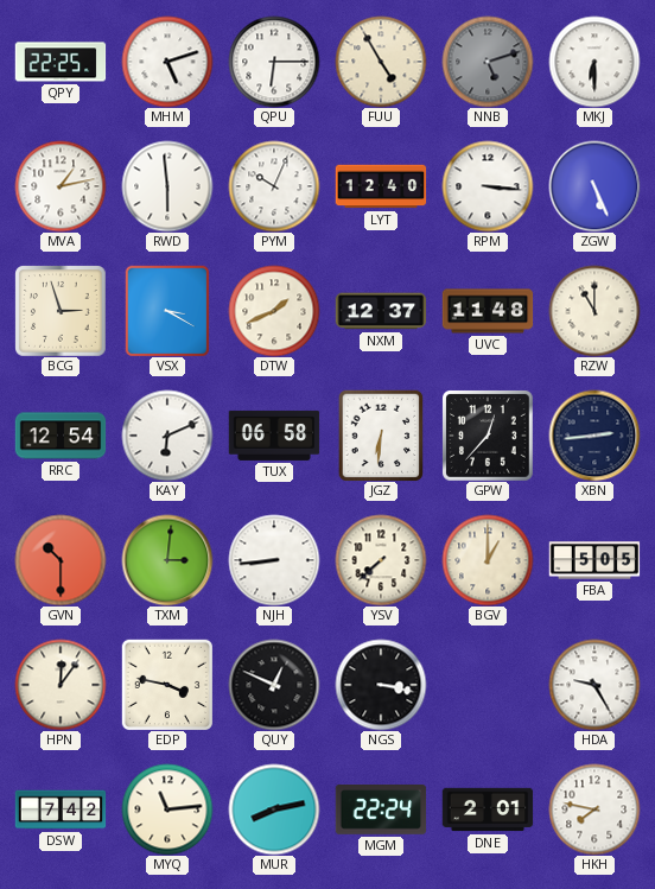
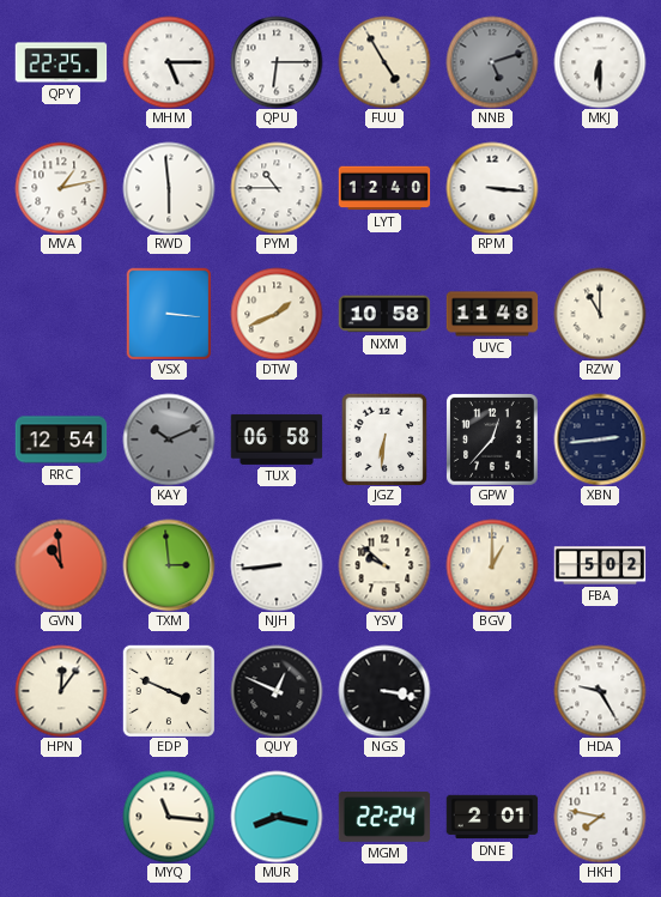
MHM: 5:12 -> 5:15 (169, 62)
PYM: 10:04 -> 10:45 (277, 188)
ZGW: 5:26 -> none (594, 186)
BCG: 2:57 -> none (61, 311)
VSX: 3:20 -> 3:16 (169, 314)
NXM: 12:37 -> 10:58 (384, 314)
KAY: 6:11 -> 10:11 (169, 440)
KAY dial: white -> grey (169, 440)
GVN: 10:30 -> 10:59 (61, 565)
TXM: 3:01 -> 2:59 (169, 565)
YSV: 7:38 -> 9:52 (384, 565)
FBA: 5:05 -> 5:02 (600, 565)
EDP: 3:47 -> 3:49 (169, 691)
DSW: 7:42 -> none (61, 809)
MYQ: 11:14 -> 11:16 (169, 817)
MUR: 8:13 -> 8:17 (277, 817)
